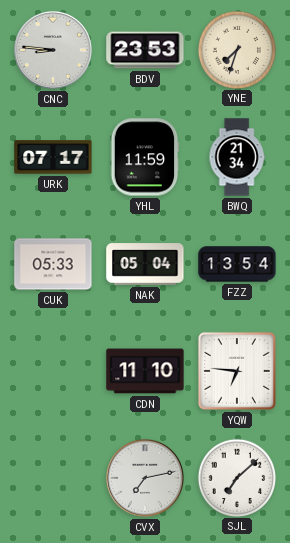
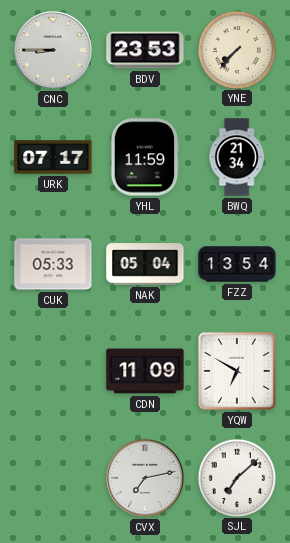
CNC: 8:46 -> 8:45 (53, 50)
YNE: 7:33 -> 7:37 (236, 49)
CDN: 11:10 -> 11:09 (145, 371)
YQW: 6:46 -> 6:50 (237, 371)
